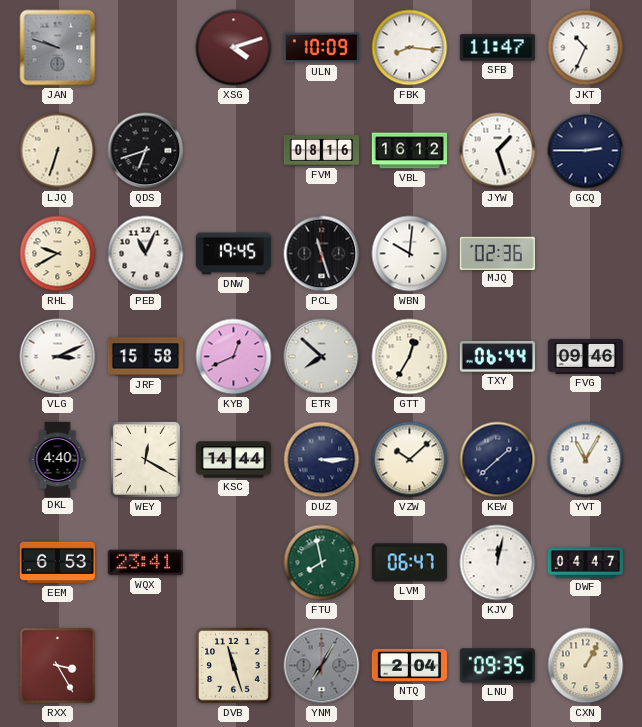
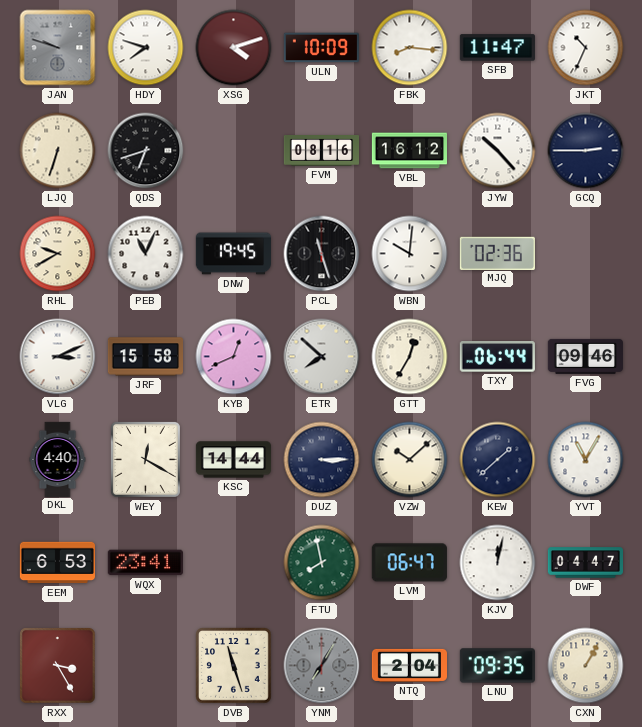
HDY: none -> 7:48 (146, 48)
JYW: 1:27 -> 10:23 (498, 151)
